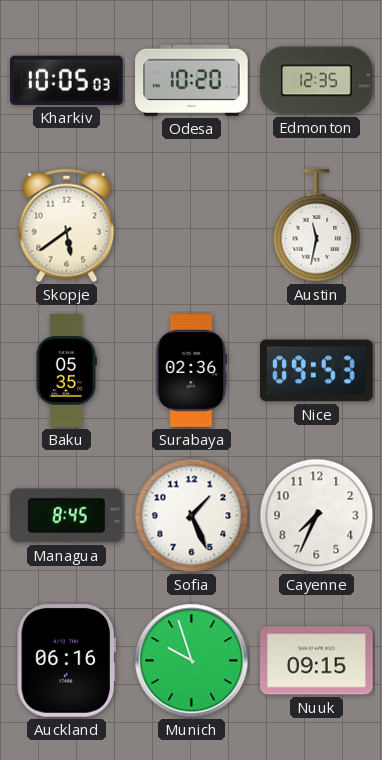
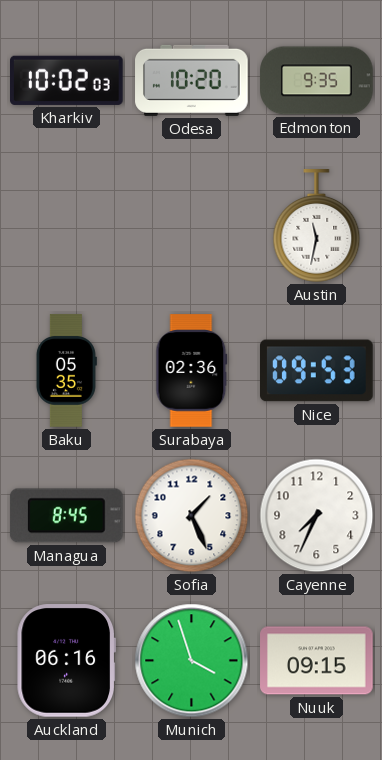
Kharkiv: 10:05 -> 10:02 (67, 80)
Edmonton: 12:35 -> 9:35 (317, 81)
Skopje: 5:39 -> none (67, 226)
Munich: 9:57 -> 3:57 (192, 661)
